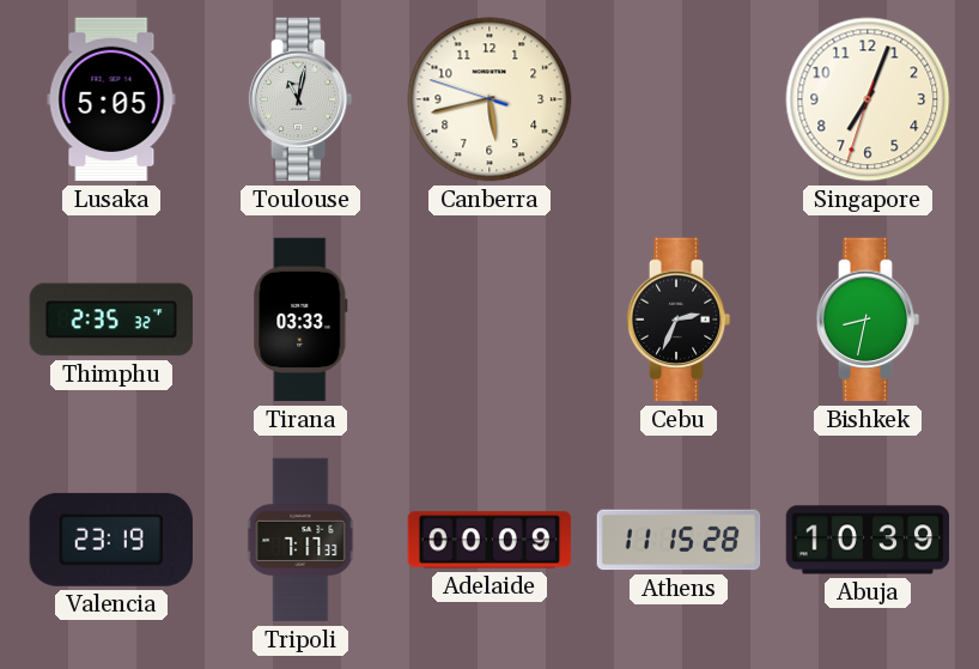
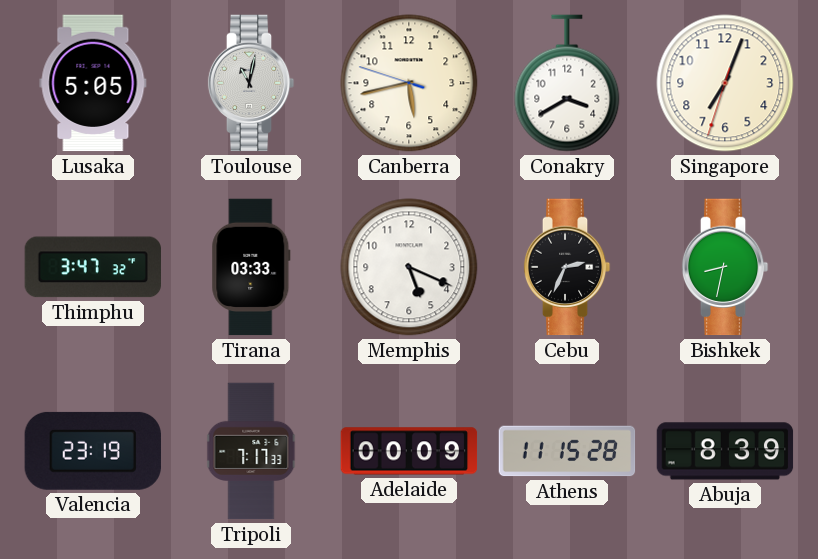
Conakry: none -> 3:40 (567, 83)
Thimphu: 2:35 -> 3:47 (93, 267)
Memphis: none -> 5:19 (409, 267)
Abuja: 10:39 -> 8:39 (725, 451)
